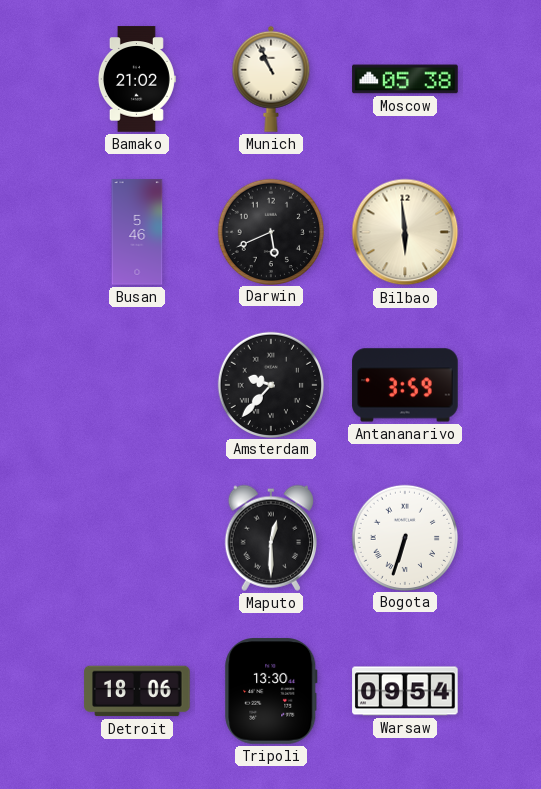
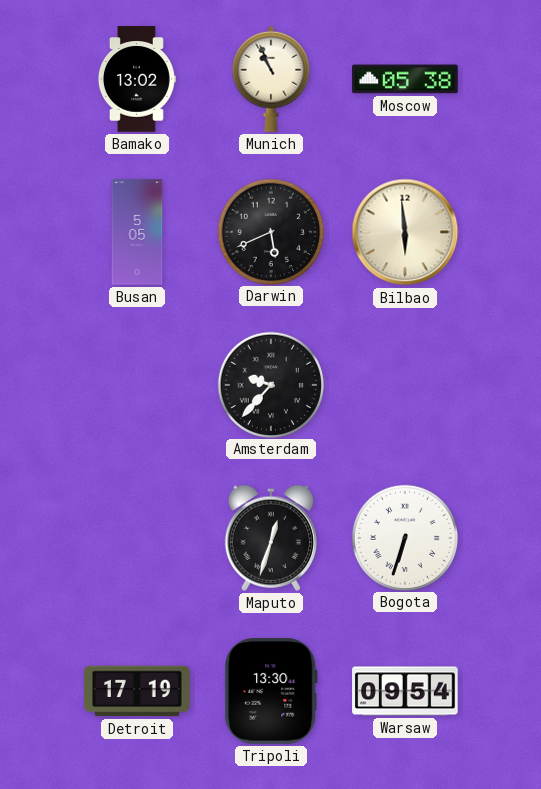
Bamako: 21:02 -> 13:02 (136, 79)
Busan: 5:46 -> 5:05 (137, 232)
Antananarivo: 3:59 -> none (405, 385)
Maputo: 12:30 -> 12:33 (270, 538)
Detroit: 18:06 -> 17:19 (137, 691)
